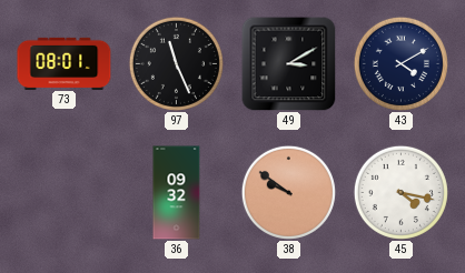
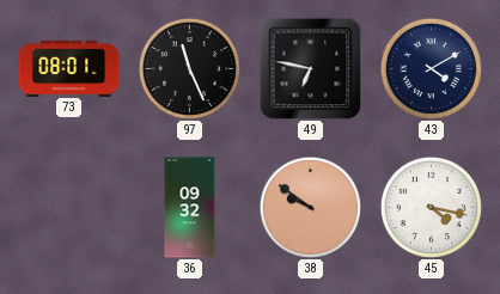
49: 3:10 -> 6:47 (310, 68)
